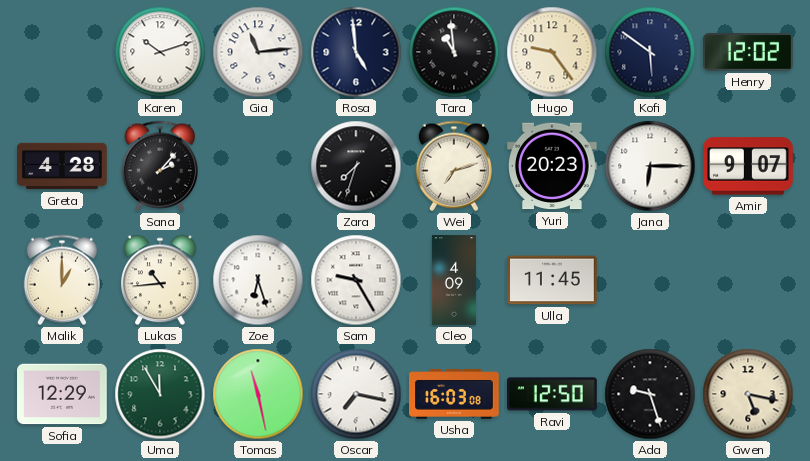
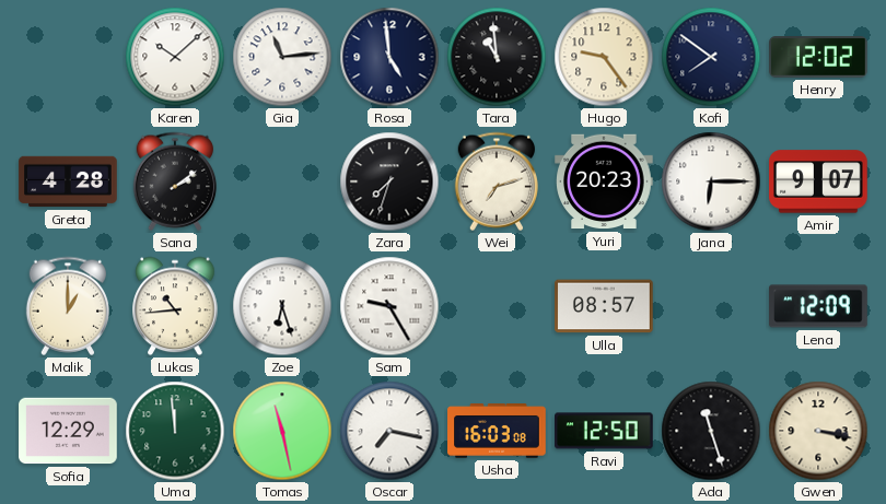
Karen: 10:12 -> 10:08 (175, 57)
Kofi: 5:51 -> 7:51 (711, 57)
Sana: 2:07 -> 2:09 (174, 181)
Cleo: 4:09 -> none (454, 280)
Ulla: 11:45 -> 08:57 (604, 306)
Lena: none -> 12:09 (818, 306)
Uma: 11:55 -> 11:59 (175, 431)
Ada: 9:27 -> 11:27 (711, 431)
Gwen: 5:17 -> 3:17 (818, 431)
